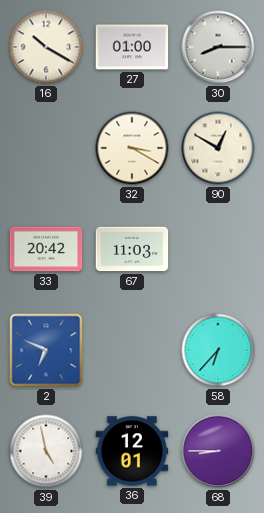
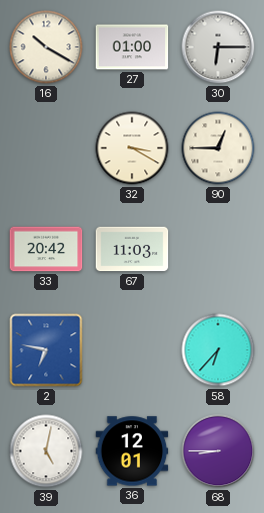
30: 8:15 -> 6:15 (218, 47)
90: 12:50 -> 12:45 (218, 148)
2: 6:49 -> 6:47 (46, 350)
39: 4:58 -> 5:02 (46, 451)
